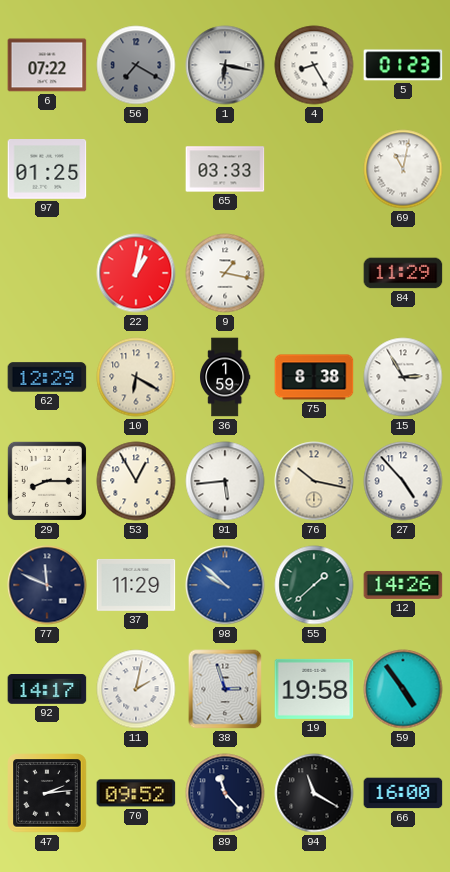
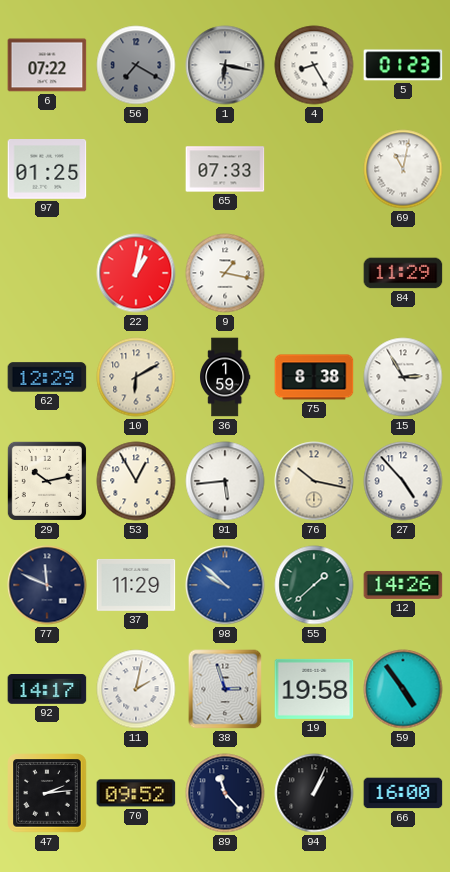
65: 03:33 -> 07:33 (225, 169)
10: 6:20 -> 6:10 (136, 377)
29: 8:15 -> 10:13 (47, 481)
94: 11:20 -> 1:04 (314, 793)
